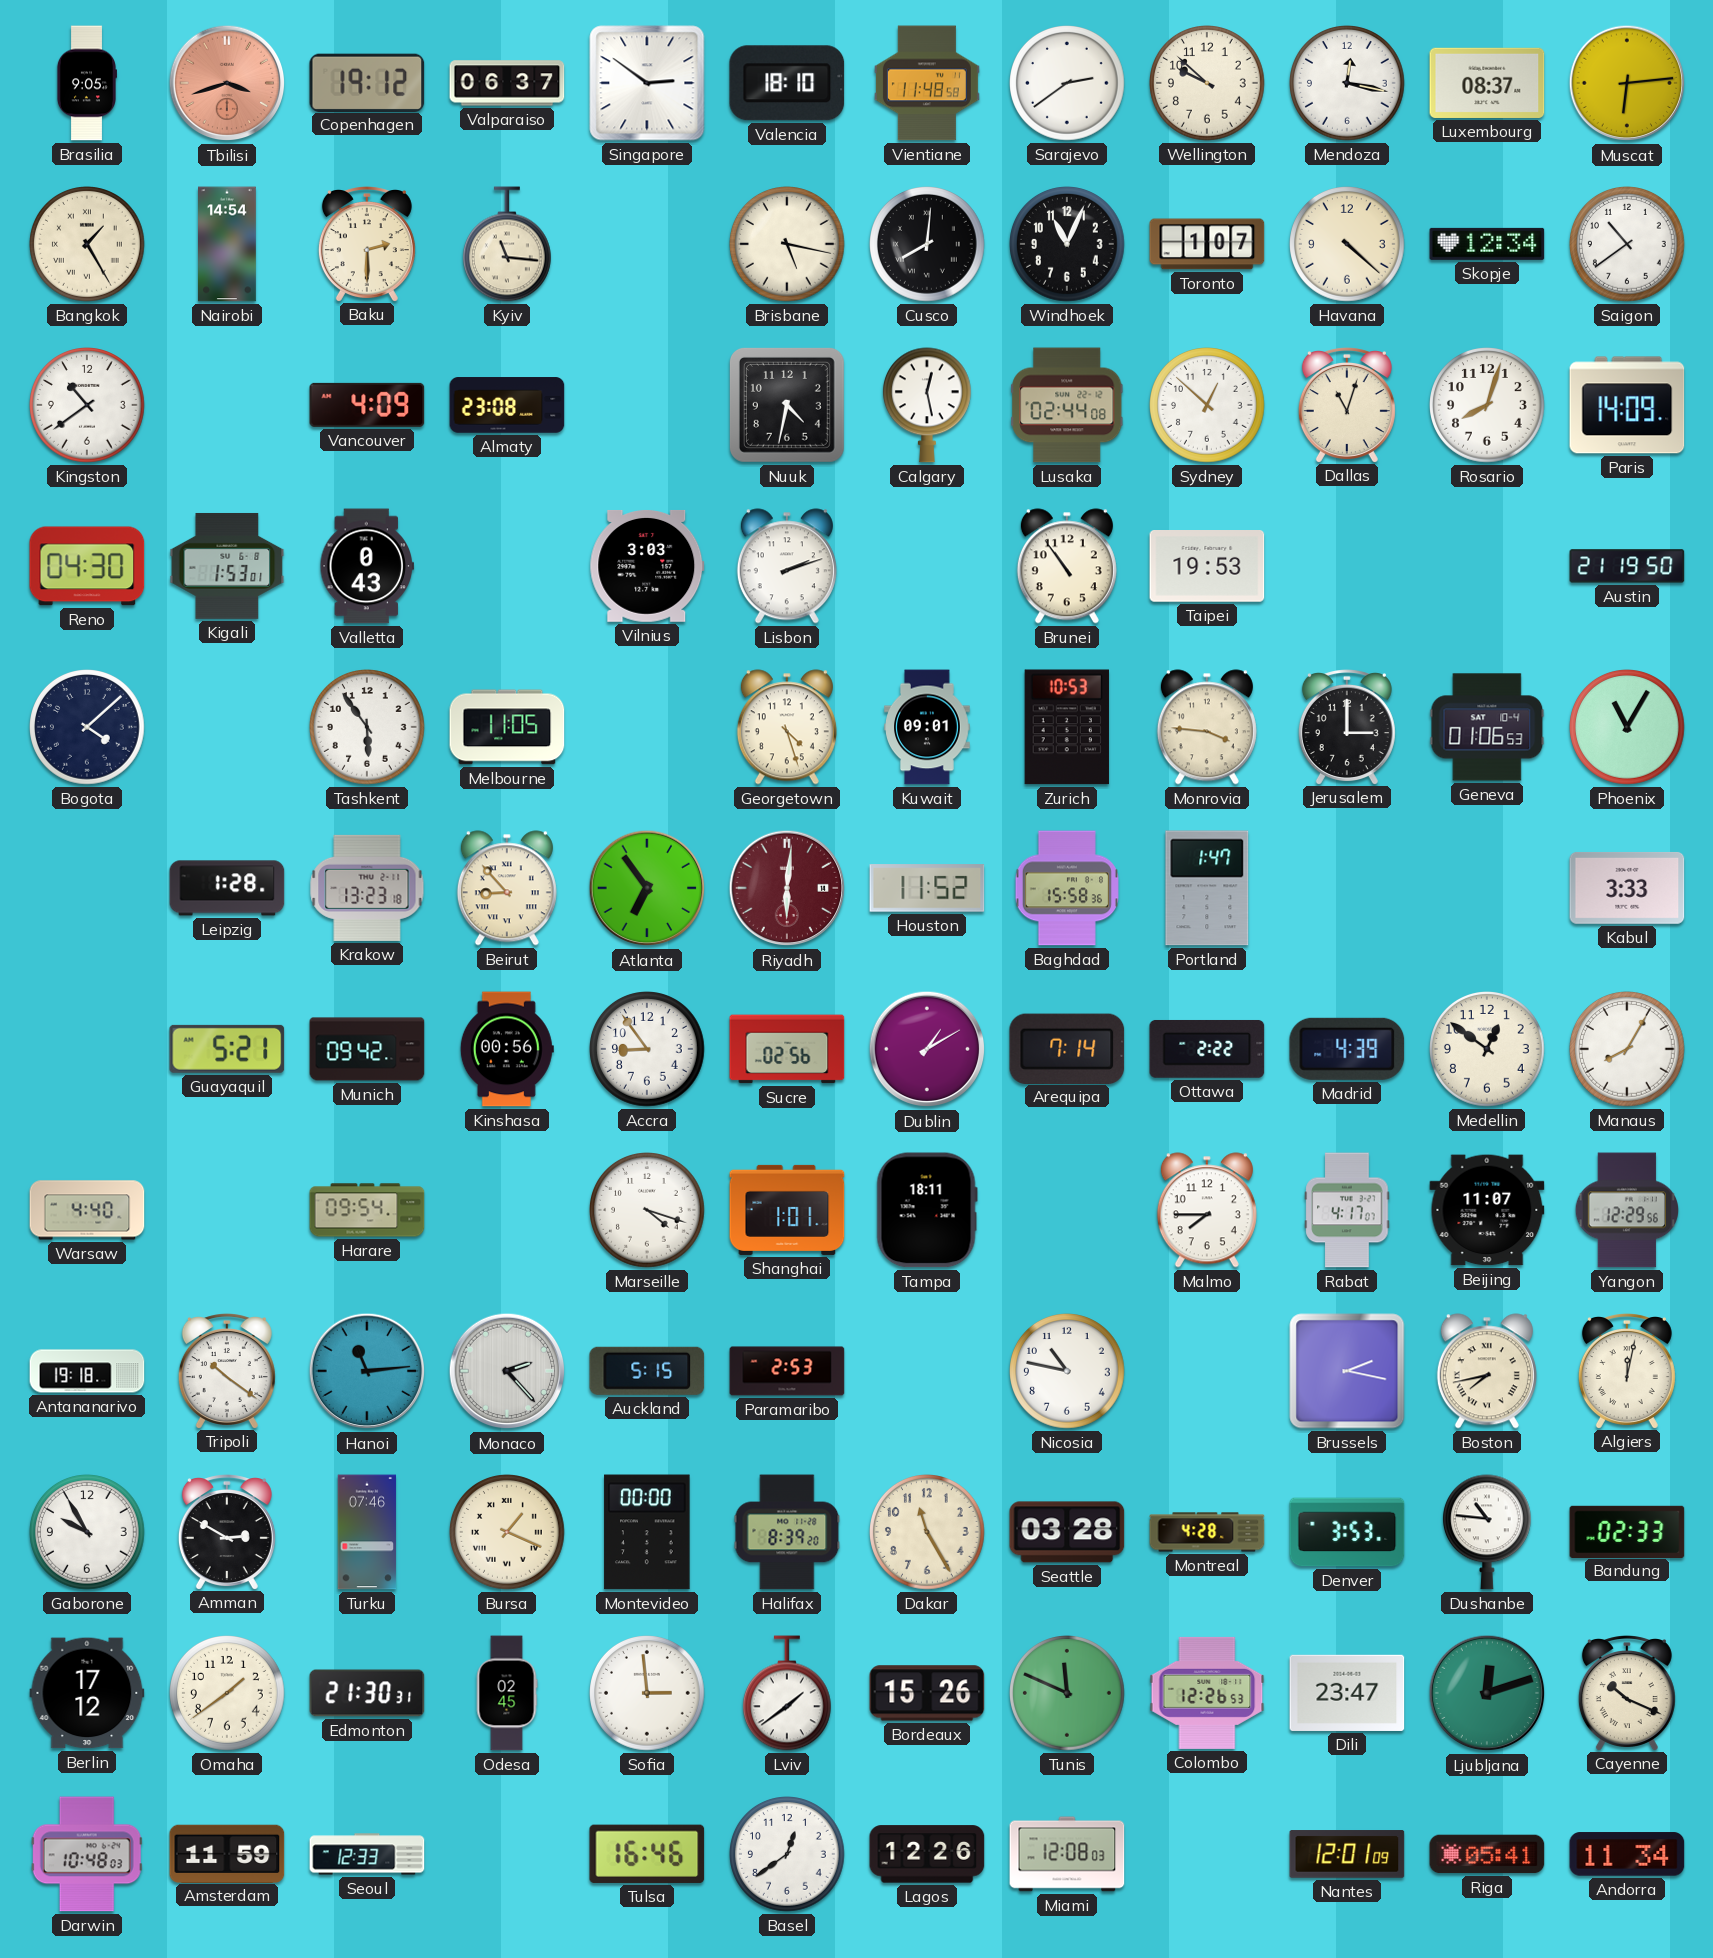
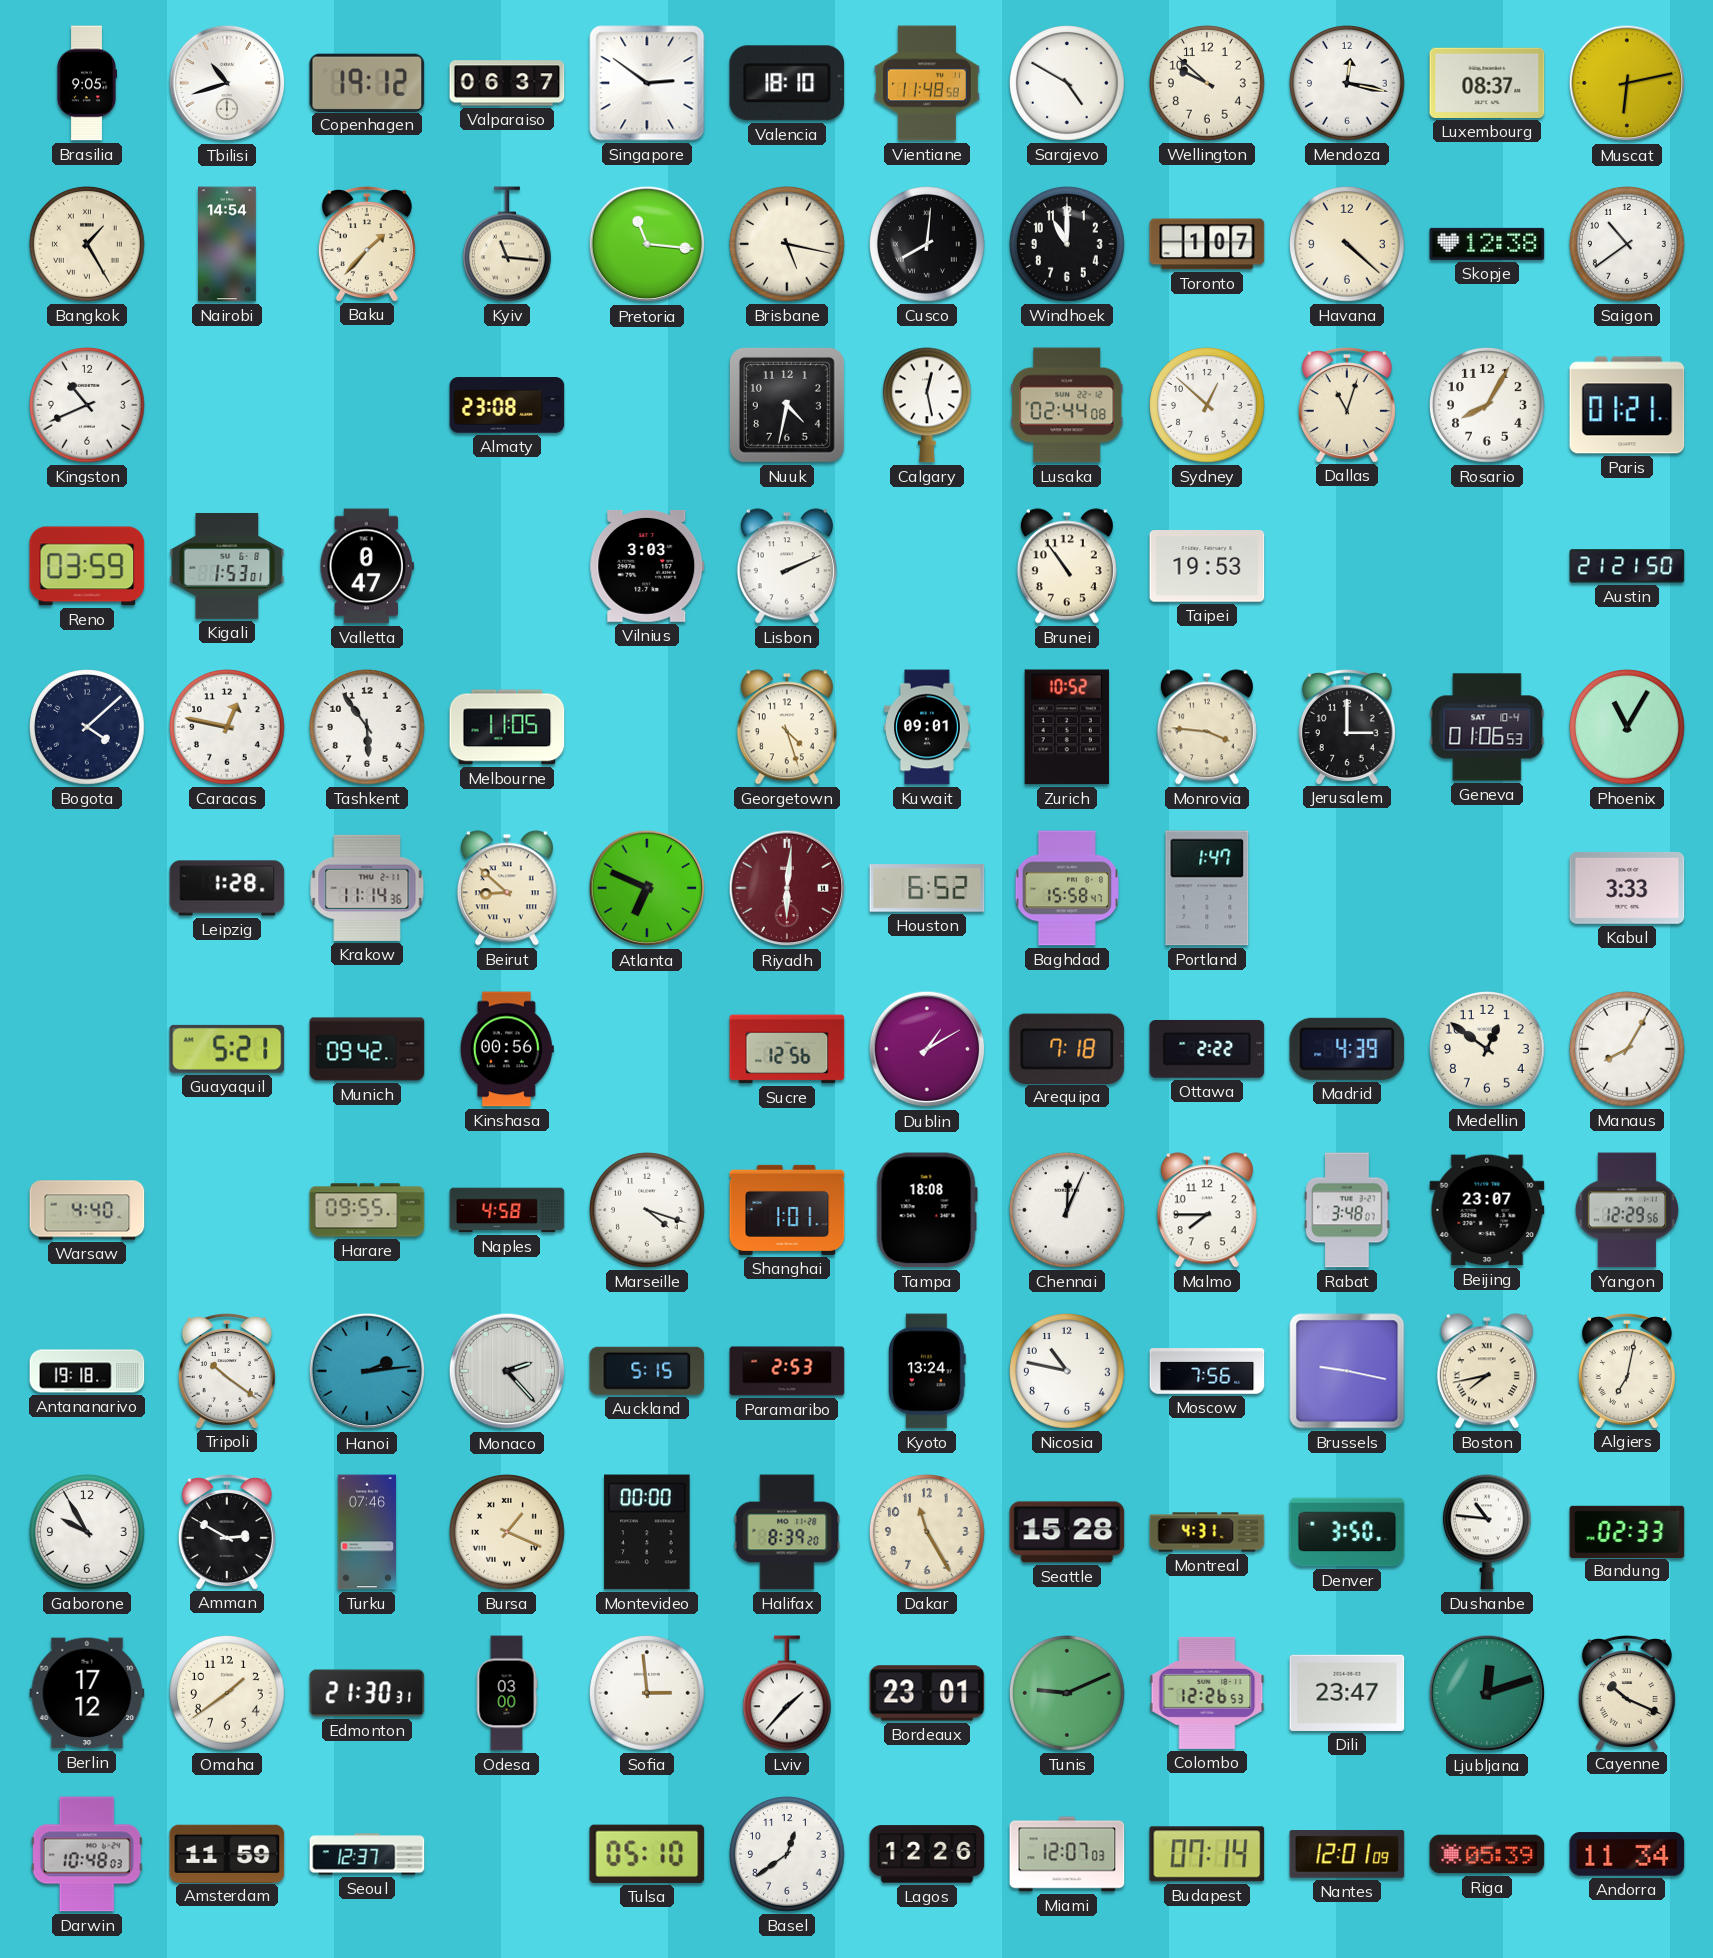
Tbilisi: 3:42 -> 10:42 (227, 83)
Tbilisi dial: salmon -> white (227, 83)
Sarajevo: 2:39 -> 4:50 (1068, 84)
Muscat: 6:14 -> 6:13 (1627, 83)
Baku: 2:30 -> 1:37 (367, 244)
Pretoria: none -> 11:16 (647, 244)
Windhoek: 11:04 -> 11:00 (1068, 245)
Skopje: 12:34 -> 12:38 (1487, 244)
Kingston: 10:39 -> 10:41 (88, 406)
Vancouver: 4:09 -> none (367, 405)
Rosario: 8:03 -> 8:05 (1488, 406)
Paris: 14:09 -> 01:21 (1627, 405)
Reno: 04:30 -> 03:59 (87, 566)
Valletta: 0:43 -> 0:47 (367, 566)
Lisbon: 2:12 -> 2:11 (787, 566)
Austin: 21:19 -> 21:21 (1627, 566)
Caracas: none -> 12:47 (228, 728)
Zurich: 10:53 -> 10:52 (1067, 727)
Krakow: 13:23 -> 11:14 (367, 888)
Beirut: 8:53 -> 8:52 (507, 888)
Atlanta: 6:54 -> 6:49 (647, 888)
Houston: 11:52 -> 6:52 (927, 888)
Baghdad: 15:58:36 -> 15:58:47 (1066, 888)
Accra: 8:54 -> none (648, 1050)
Sucre: 02:56 -> 12:56 (787, 1049)
Arequipa: 7:14 -> 7:18 (1067, 1048)
Harare: 09:54 -> 09:55 (367, 1210)
Naples: none -> 4:58 (507, 1210)
Tampa: 18:11 -> 18:08 (927, 1210)
Chennai: none -> 12:04 (1068, 1211)
Rabat: 4:17 -> 3:48 (1347, 1210)
Beijing: 11:07 -> 23:07 (1487, 1210)
Hanoi: 11:14 -> 2:14 (367, 1371)
Kyoto: none -> 13:24 (928, 1371)
Moscow: none -> 7:56 (1207, 1371)
Brussels: 2:17 -> 9:17 (1347, 1371)
Algiers: 12:02 -> 7:02 (1627, 1371)
Seattle: 03:28 -> 15:28 (1067, 1532)
Montreal: 4:28 -> 4:31 (1207, 1532)
Denver: 3:53 -> 3:50 (1347, 1532)
Odesa: 02:45 -> 03:00 (507, 1693)
Lviv: 1:39 -> 1:37 (787, 1693)
Bordeaux: 15:26 -> 23:01 (927, 1693)
Tunis: 11:49 -> 9:11 (1068, 1694)
Seoul: 12:33 -> 12:37 (367, 1854)
Tulsa: 16:46 -> 05:10 (647, 1854)
Miami: 12:08 -> 12:07 (1067, 1854)
Budapest: none -> 07:14 (1207, 1854)
Riga: 05:41 -> 05:39 (1487, 1854)
